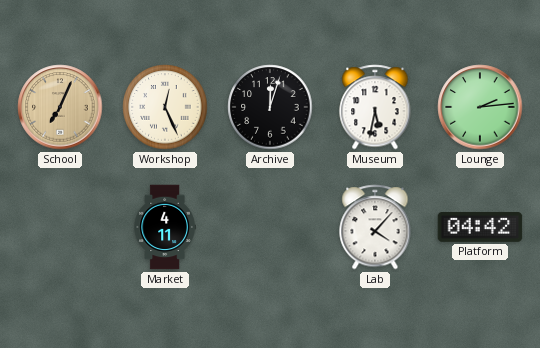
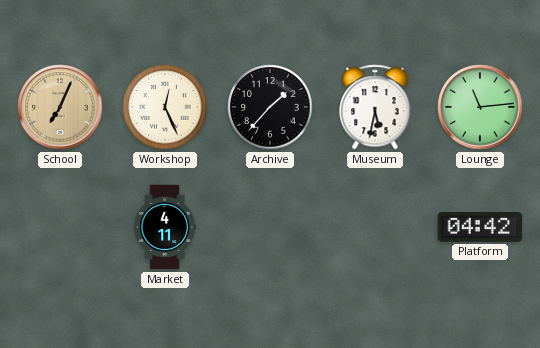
Archive: 12:03 -> 1:37 (270, 107)
Lounge: 2:14 -> 11:14 (480, 107)
Lab: 4:07 -> none (375, 227)
